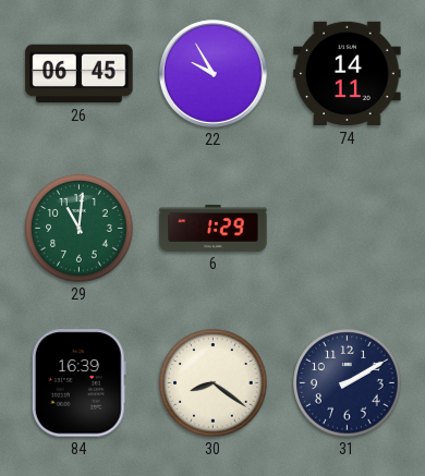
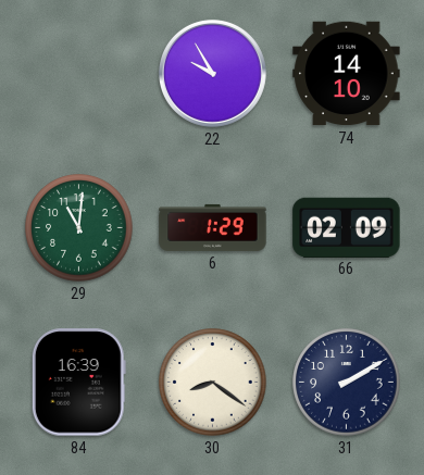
26: 06:45 -> none (80, 74)
74: 14:11 -> 14:10 (347, 74)
66: none -> 02:09 (347, 227)
